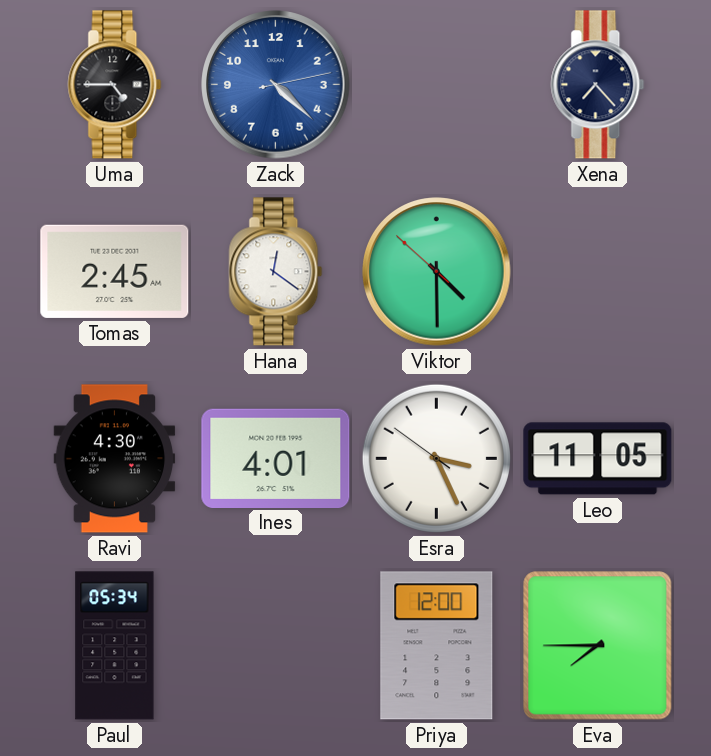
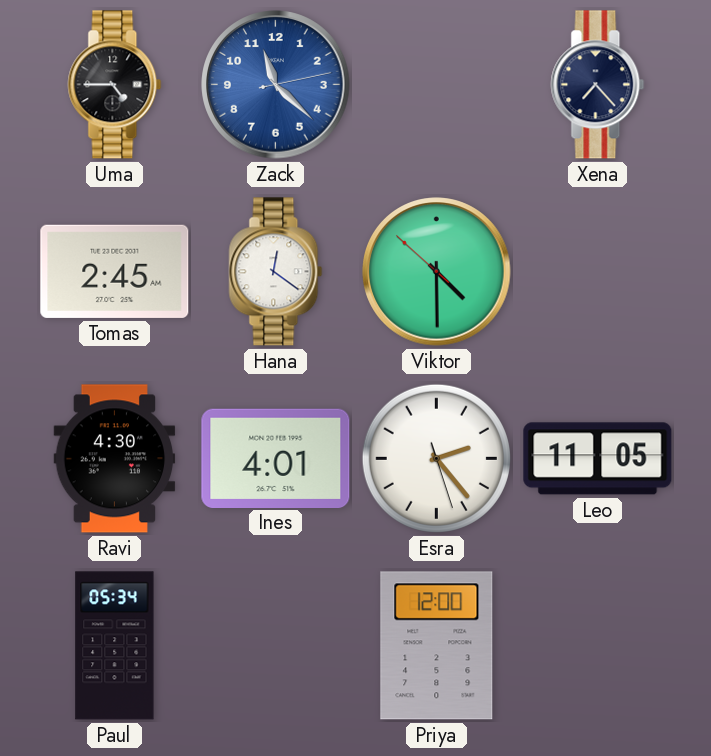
Zack: 4:22 -> 11:22 (276, 85)
Esra: 3:25 -> 2:23 (436, 458)
Eva: 7:45 -> none (598, 646)
